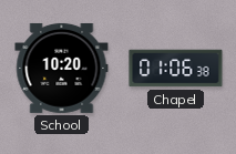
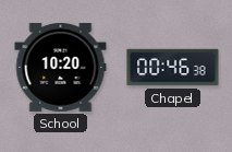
Chapel: 01:06 -> 00:46 (173, 68)
